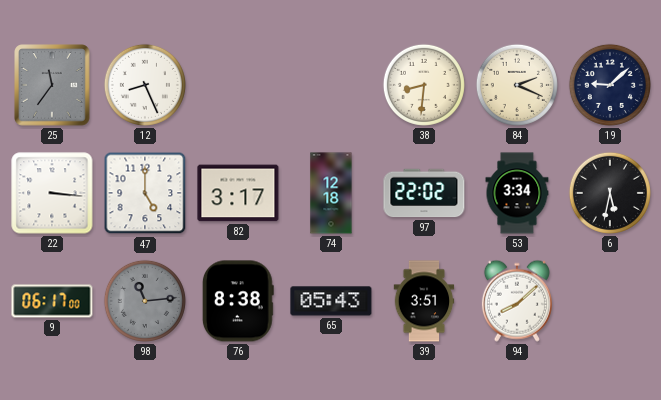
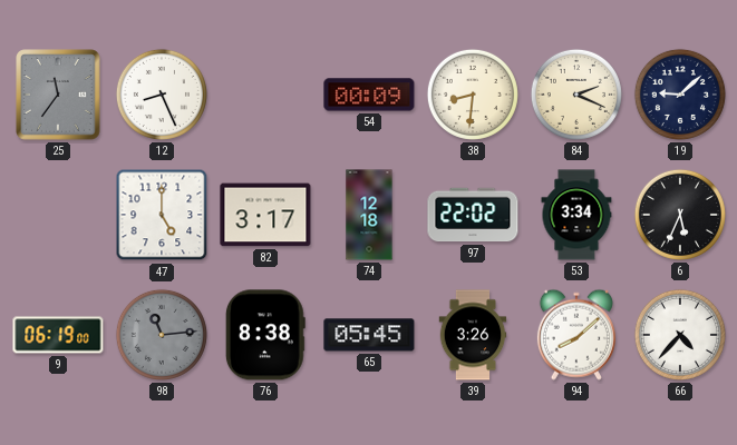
54: none -> 00:09 (369, 95)
22: 3:16 -> none (52, 193)
6: 5:32 -> 5:34 (680, 215)
9: 06:17 -> 06:19 (58, 335)
65: 05:43 -> 05:45 (369, 335)
39: 3:51 -> 3:26 (473, 335)
66: none -> 4:37 (680, 335)
